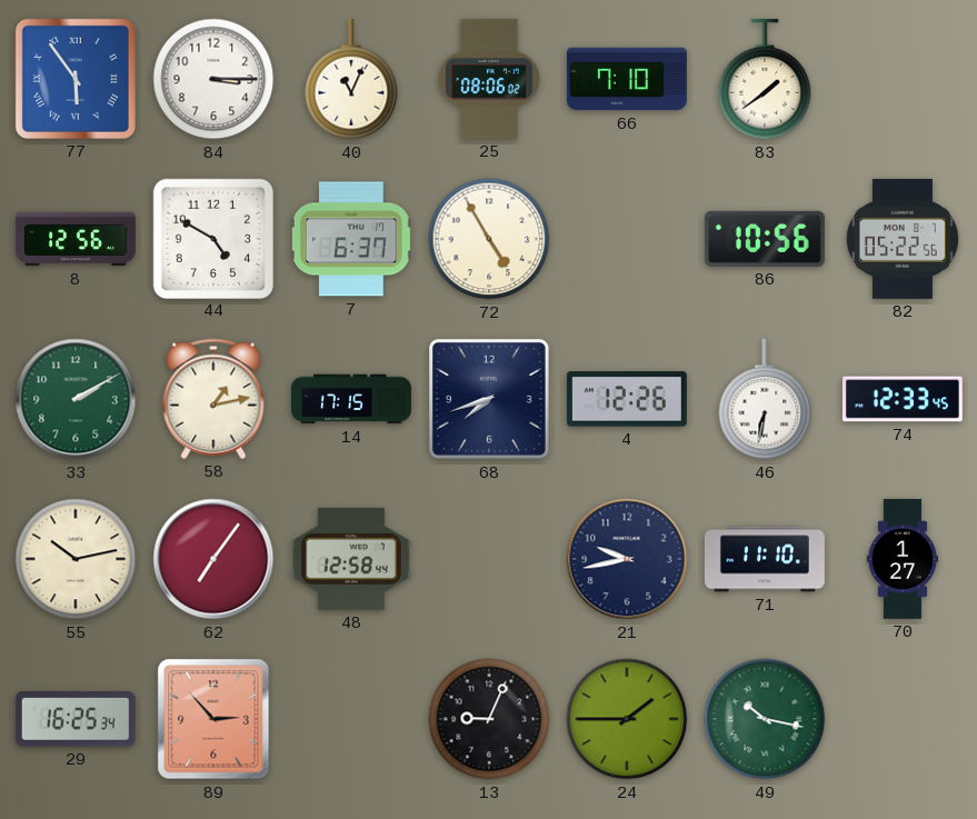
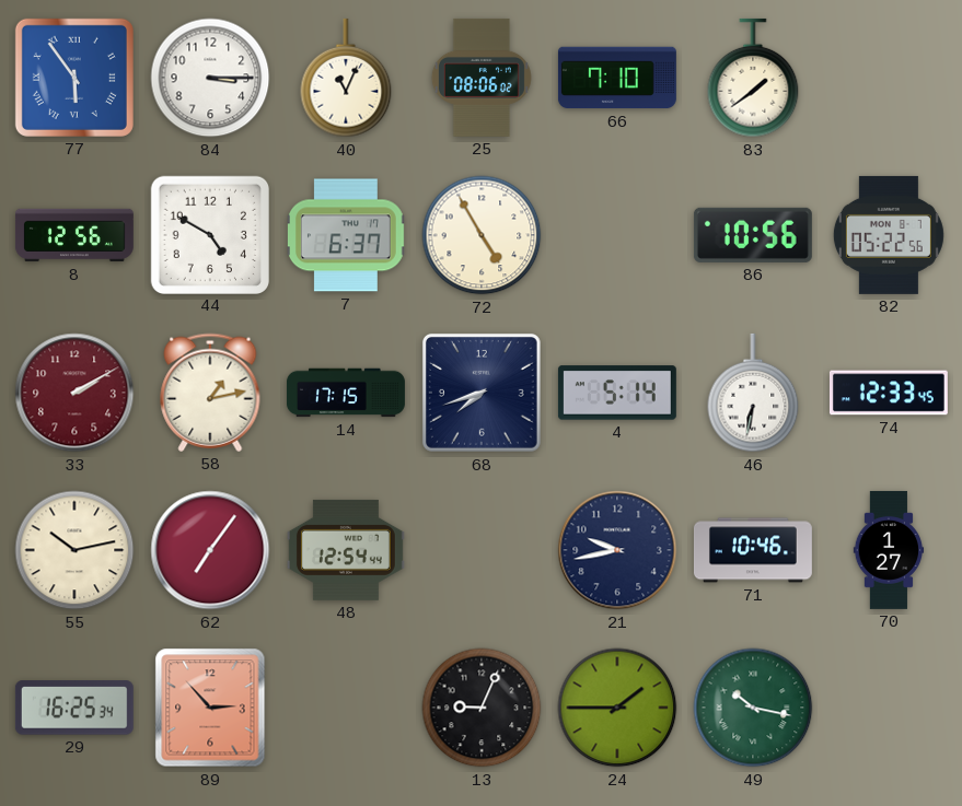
33 dial: green -> burgundy (74, 393)
4: 12:26 -> 5:14 (617, 393)
48: 12:58 -> 12:54 (346, 550)
71: 11:10 -> 10:46 (753, 550)
